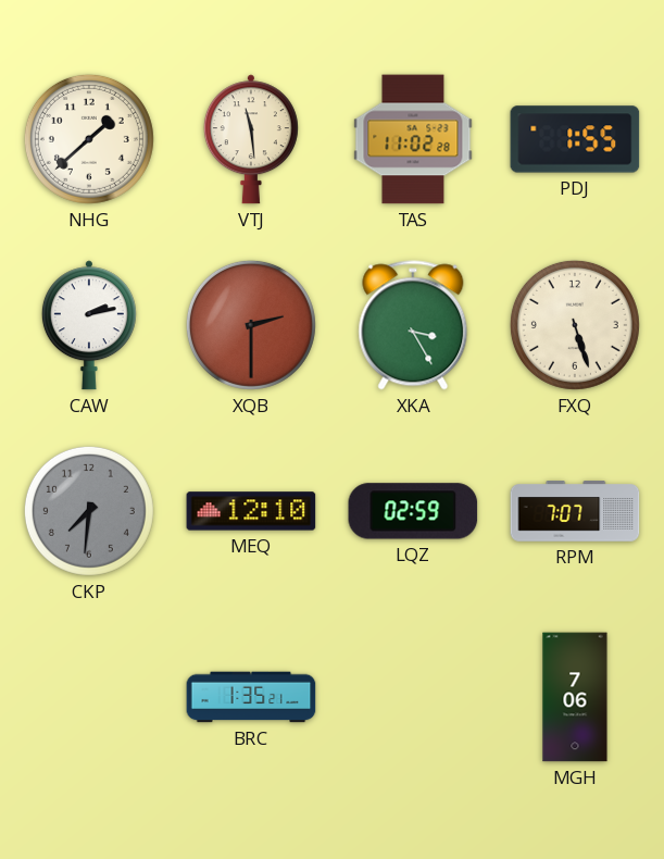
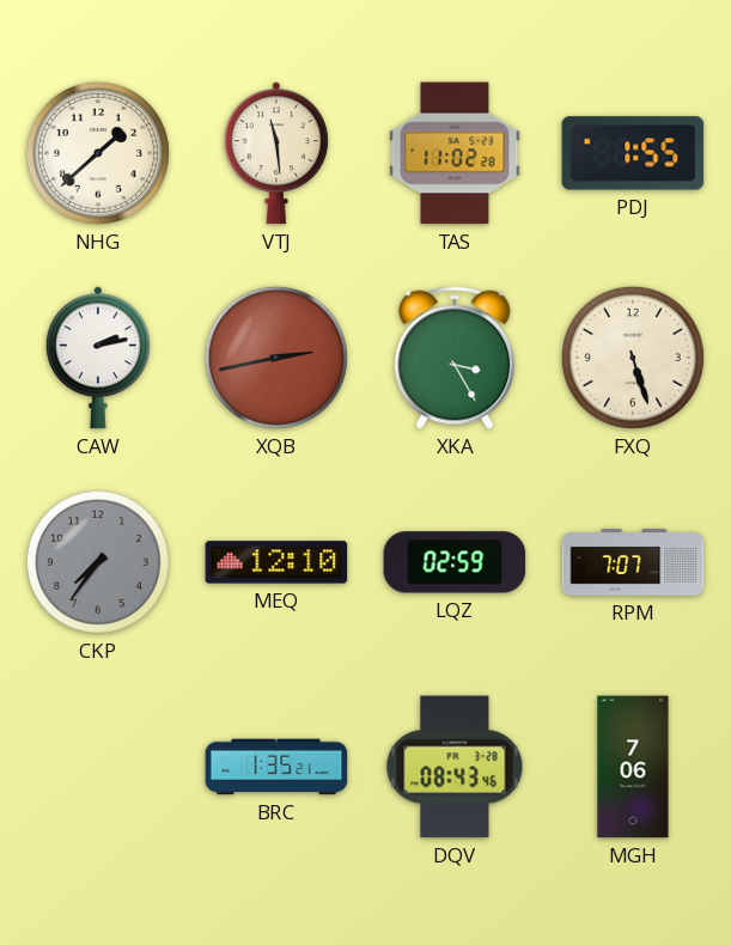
XQB: 2:30 -> 2:43 (276, 358)
CKP: 7:31 -> 7:36 (98, 562)
DQV: none -> 08:43 (455, 767)
